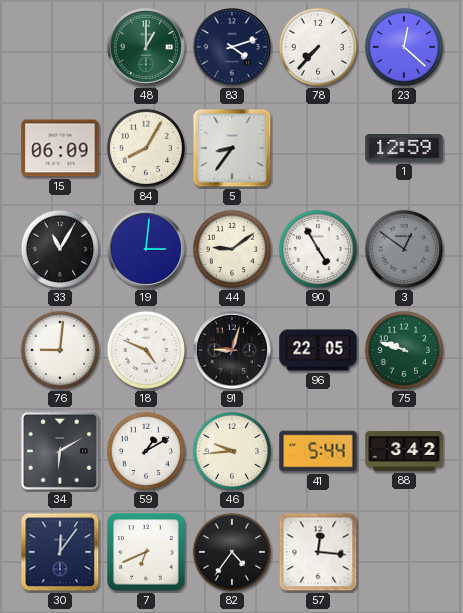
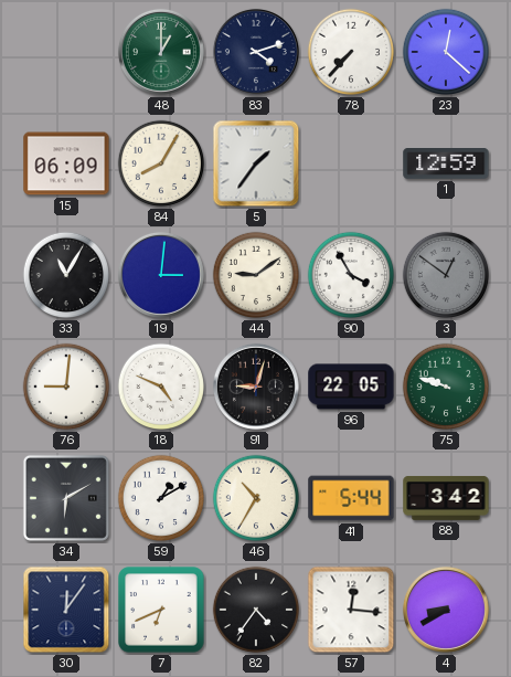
5: 8:36 -> 1:36 (256, 163)
90: 4:55 -> 3:55 (351, 275)
46: 9:44 -> 10:35 (256, 498)
4: none -> 8:40 (446, 610)
